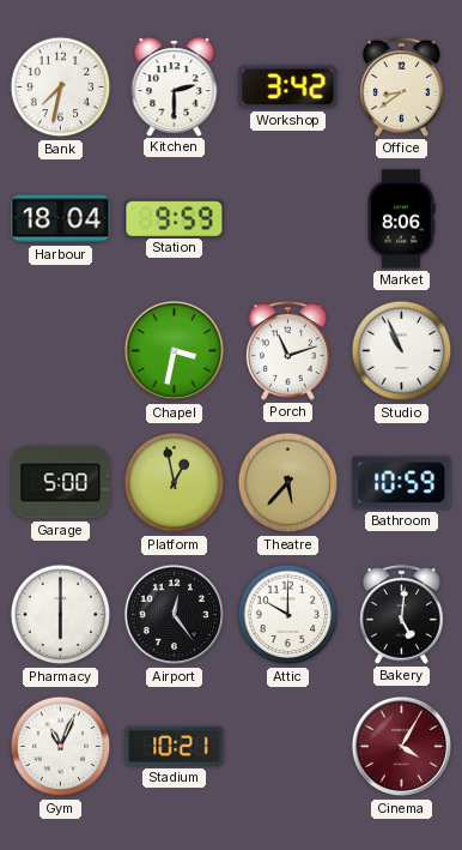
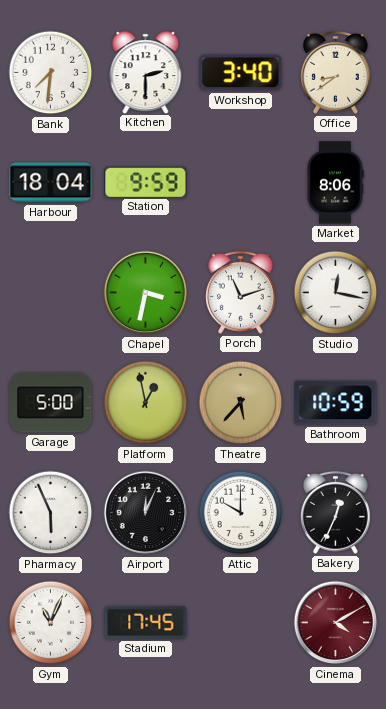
Bank: 7:32 -> 7:31 (51, 73)
Workshop: 3:42 -> 3:40 (241, 73)
Studio: 10:56 -> 12:17 (336, 293)
Pharmacy: 6:00 -> 5:56 (51, 513)
Airport: 12:24 -> 12:04 (146, 513)
Bakery: 5:01 -> 12:34 (335, 512)
Stadium: 10:21 -> 17:45 (146, 622)
Cinema: 4:05 -> 4:10 (336, 623)
